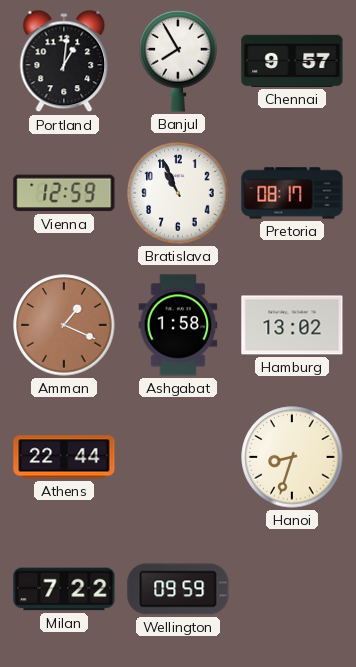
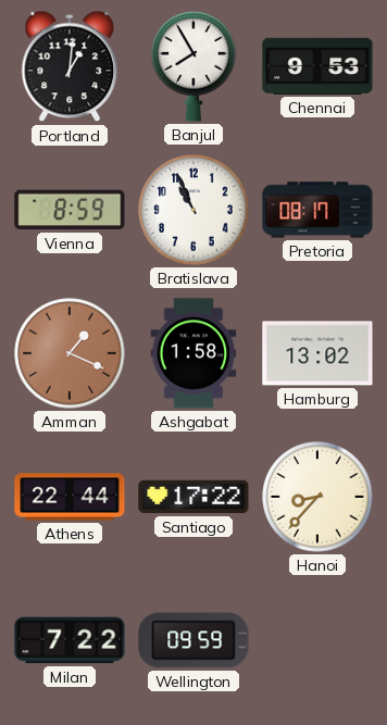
Chennai: 9:57 -> 9:53 (317, 66)
Vienna: 12:59 -> 8:59 (70, 210)
Santiago: none -> 17:22 (193, 497)
Hanoi: 8:33 -> 8:37 (317, 497)
